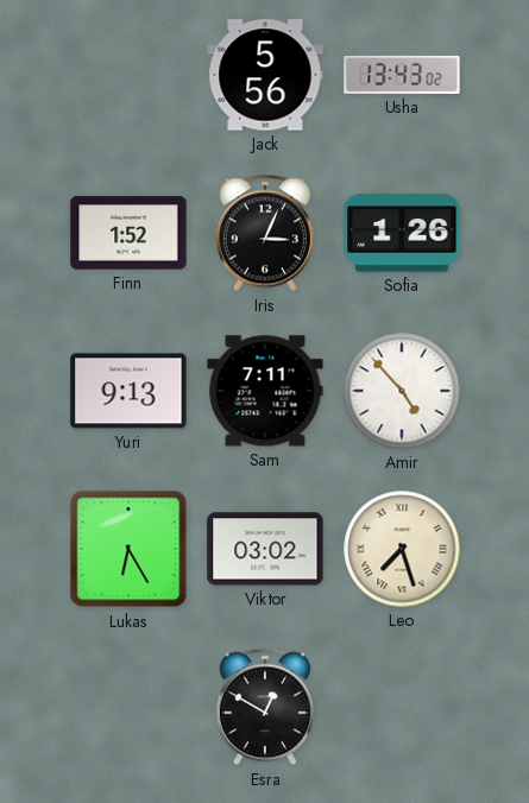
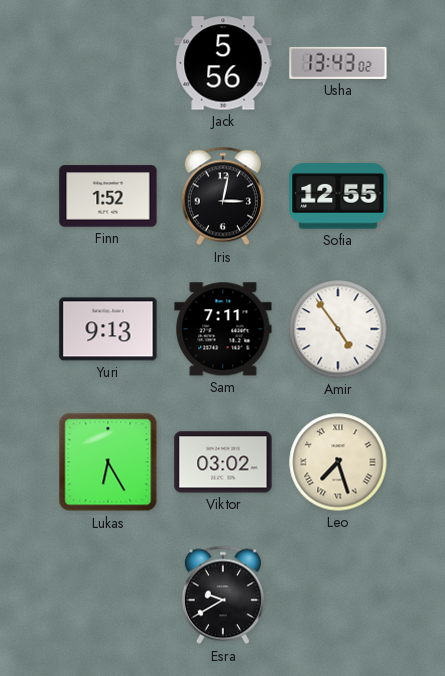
Iris: 3:04 -> 3:02 (223, 196)
Sofia: 1:26 -> 12:55 (338, 196)
Amir: 4:53 -> 4:54 (338, 329)
Esra: 12:50 -> 9:40 (223, 595)
